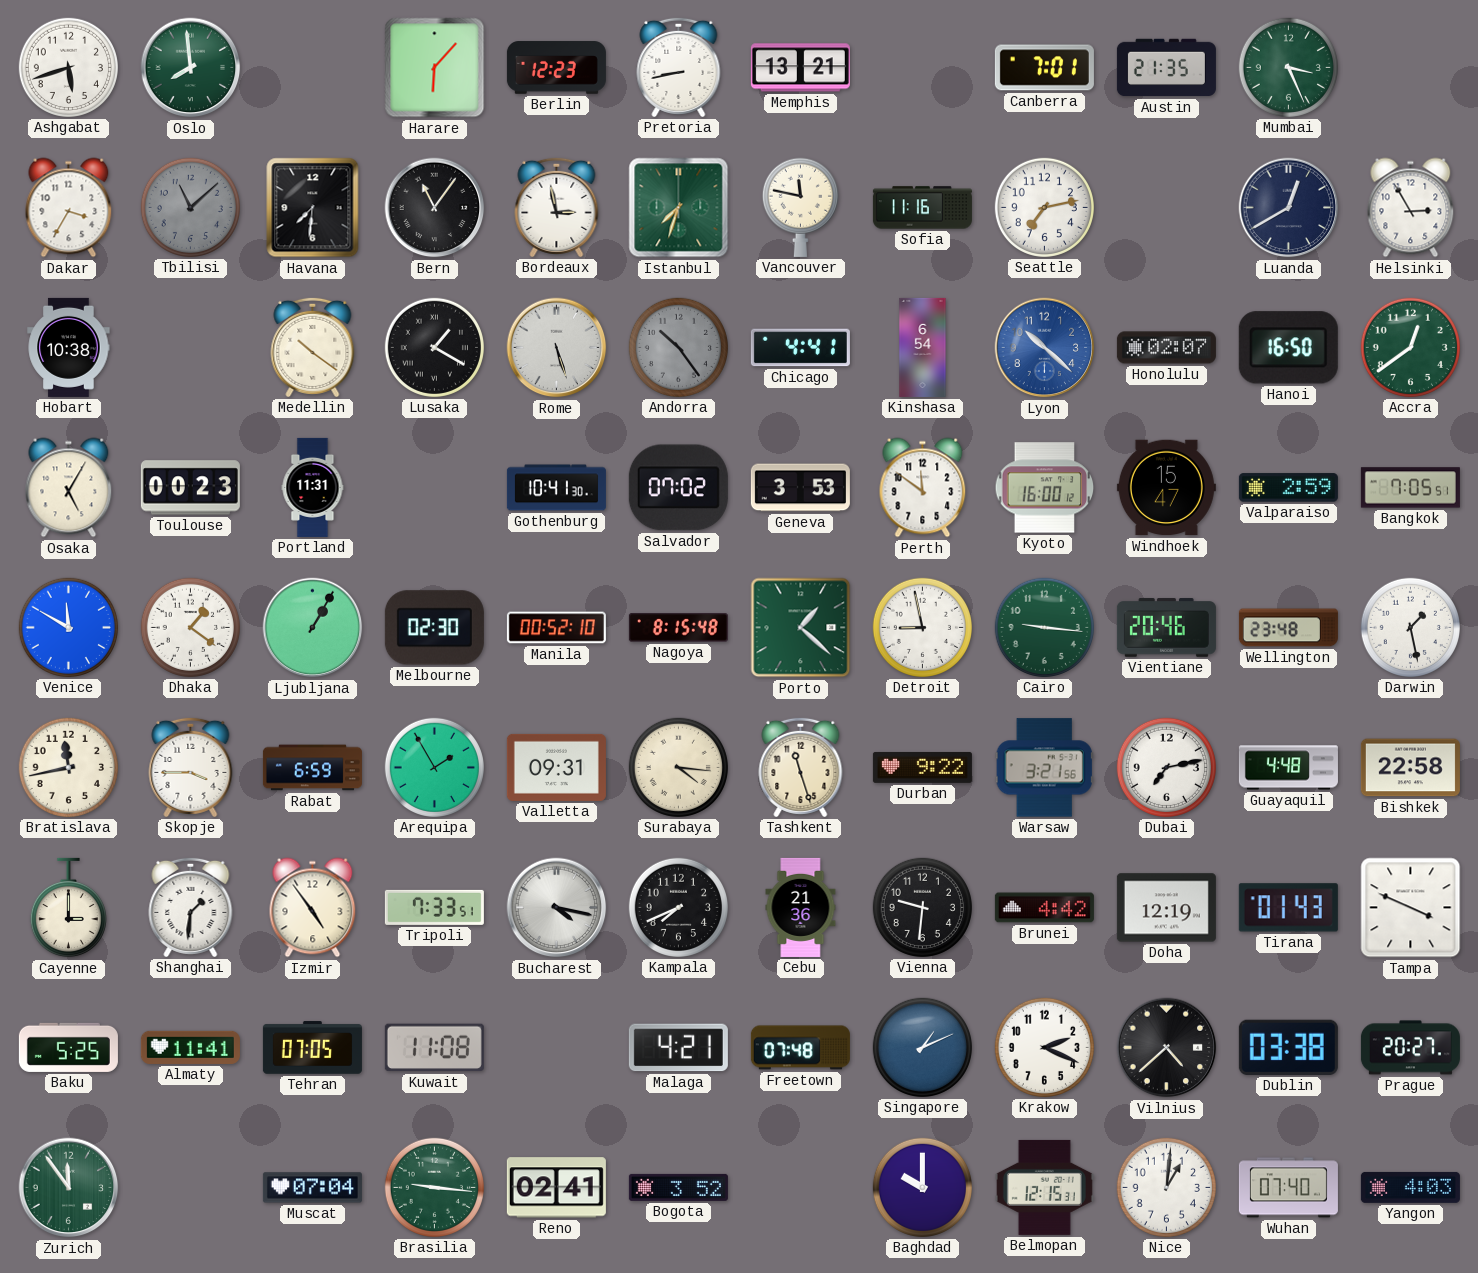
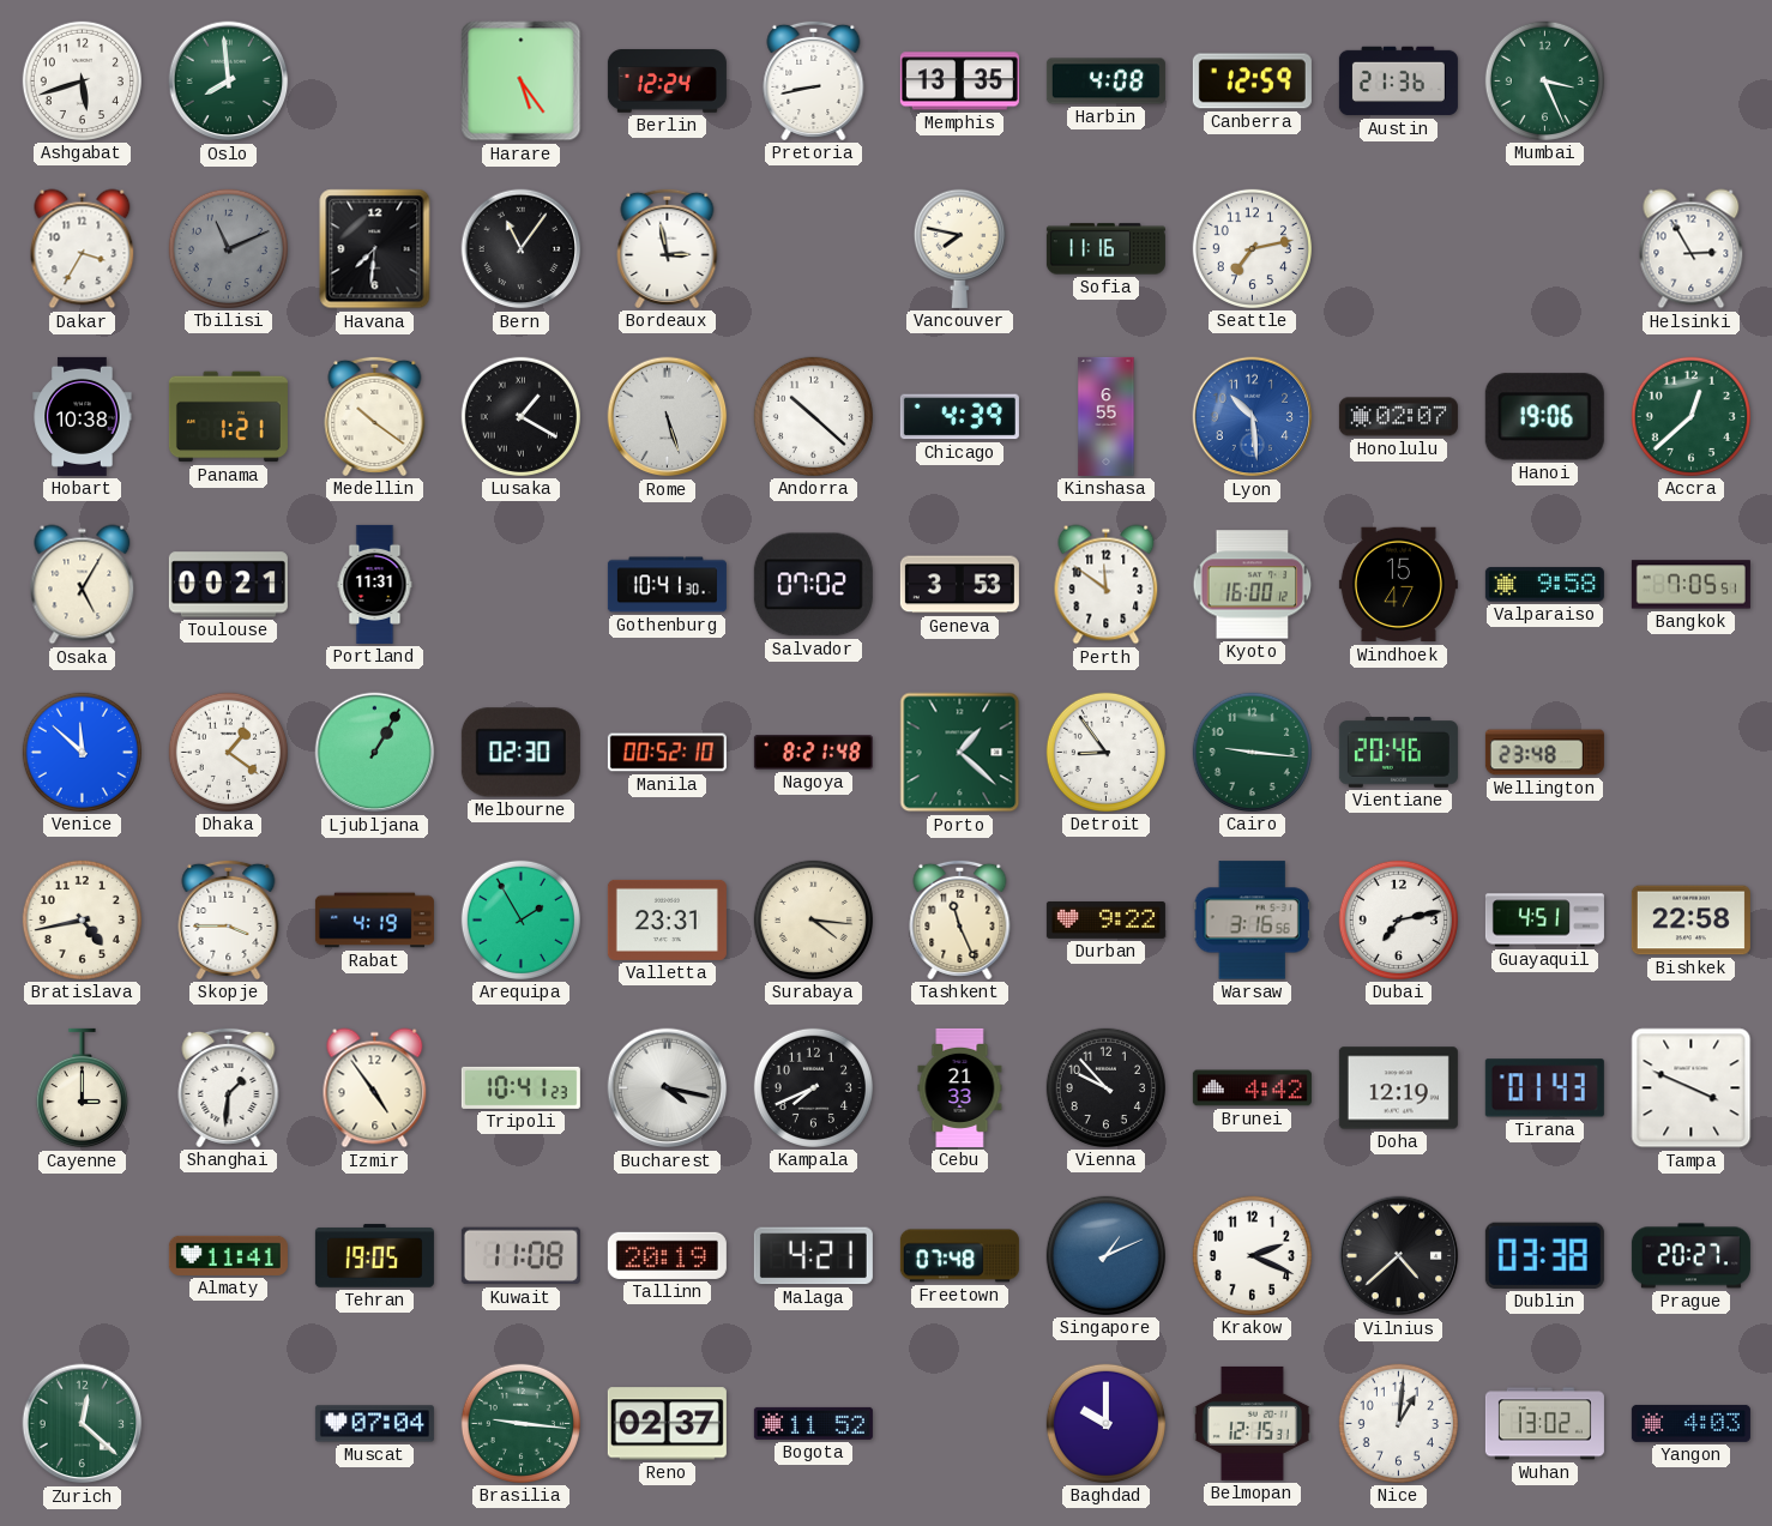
Harare: 6:07 -> 5:24 (522, 82)
Berlin: 12:23 -> 12:24 (667, 82)
Memphis: 13:21 -> 13:35 (959, 82)
Harbin: none -> 4:08 (1105, 82)
Canberra: 7:01 -> 12:59 (1252, 82)
Austin: 21:35 -> 21:36 (1398, 82)
Tbilisi: 11:08 -> 11:11 (228, 248)
Istanbul: 7:33 -> none (679, 208)
Vancouver: 11:47 -> 7:47 (959, 248)
Luanda: 12:40 -> none (1289, 208)
Panama: none -> 1:21 (228, 417)
Andorra: 10:24 -> 10:22 (813, 416)
Andorra dial: grey -> white (813, 416)
Chicago: 4:41 -> 4:39 (959, 417)
Kinshasa: 6:54 -> 6:55 (1107, 416)
Lyon: 10:22 -> 10:29 (1253, 417)
Hanoi: 16:50 -> 19:06 (1544, 417)
Accra: 12:39 -> 12:38 (1690, 416)
Toulouse: 00:23 -> 00:21 (228, 585)
Valparaiso: 2:59 -> 9:58 (1544, 585)
Venice: 11:50 -> 11:52 (82, 752)
Nagoya: 8:15 -> 8:21 (813, 753)
Detroit: 8:58 -> 8:54 (1105, 752)
Darwin: 1:28 -> none (1410, 627)
Bratislava: 11:43 -> 4:43 (82, 919)
Rabat: 6:59 -> 4:19 (374, 921)
Valletta: 09:31 -> 23:31 (667, 919)
Tashkent: 11:27 -> 11:26 (960, 919)
Warsaw: 3:21 -> 3:16 (1252, 921)
Guayaquil: 4:48 -> 4:51 (1544, 921)
Tripoli: 7:33 -> 10:41 (520, 1087)
Cebu: 21:36 -> 21:33 (960, 1087)
Vienna: 9:31 -> 9:53 (1105, 1087)
Baku: 5:25 -> none (68, 1047)
Tehran: 07:05 -> 19:05 (374, 1256)
Tallinn: none -> 20:19 (667, 1255)
Zurich: 11:54 -> 12:22 (83, 1424)
Reno: 02:41 -> 02:37 (667, 1424)
Bogota: 3:52 -> 11:52 (813, 1423)
Wuhan: 07:40 -> 13:02 (1544, 1424)
